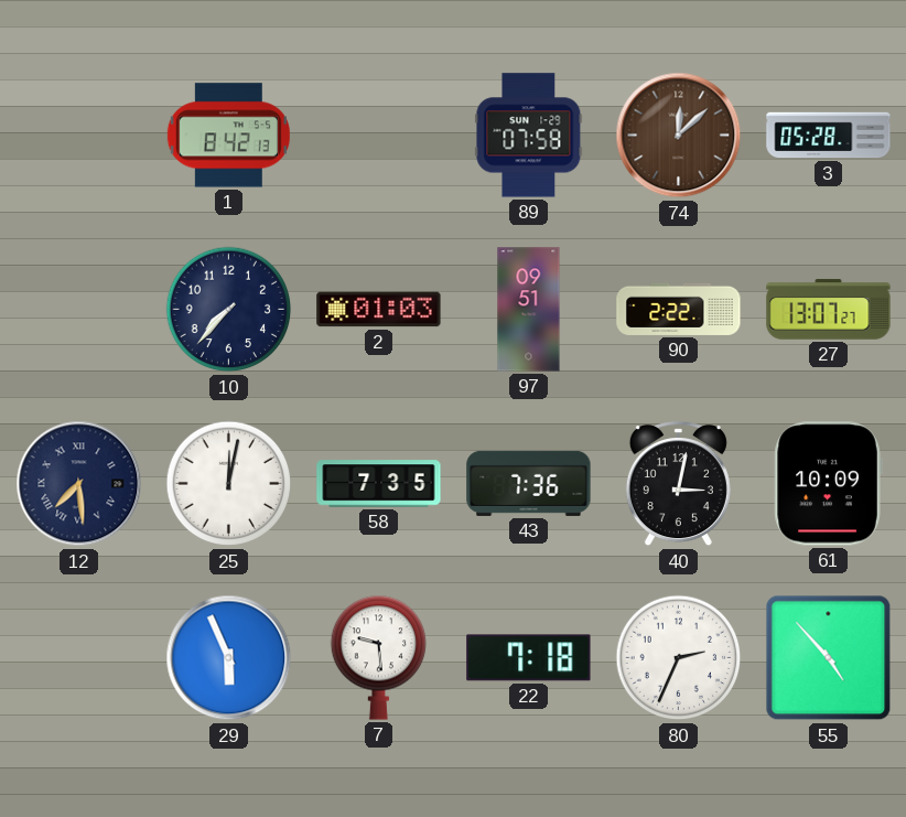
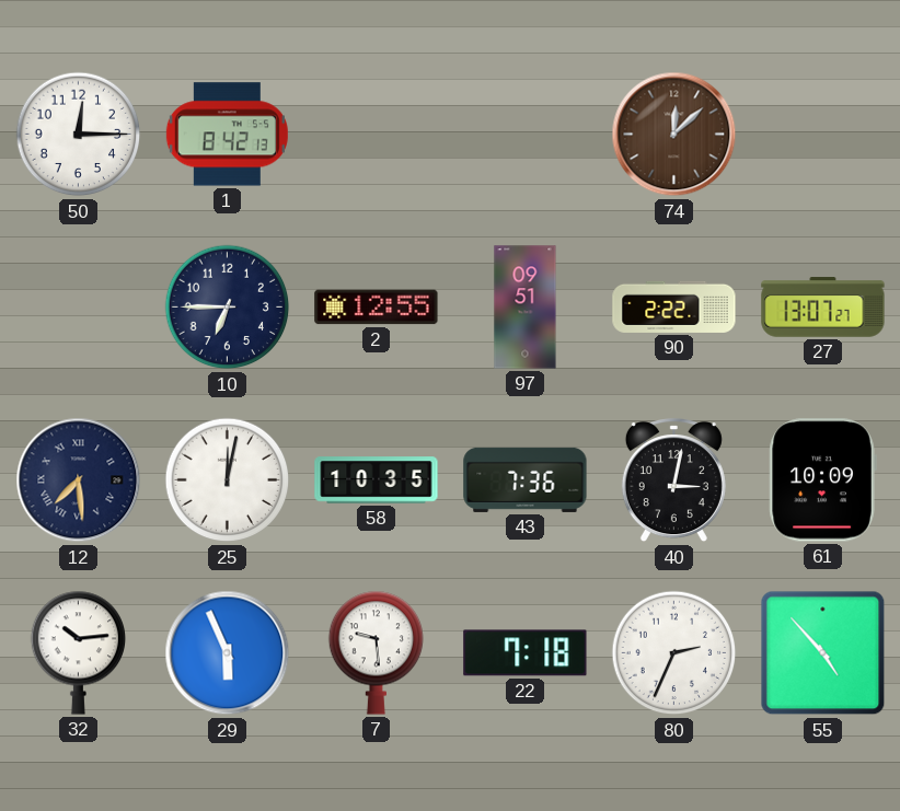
50: none -> 12:15 (79, 135)
89: 07:58 -> none (529, 136)
3: 05:28 -> none (829, 136)
10: 7:37 -> 6:45 (228, 308)
2: 01:03 -> 12:55 (377, 308)
58: 7:35 -> 10:35 (377, 480)
32: none -> 10:14 (78, 652)
